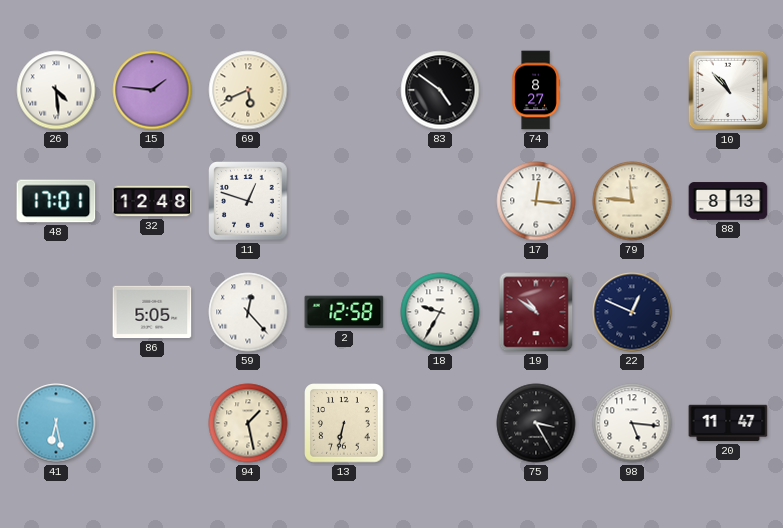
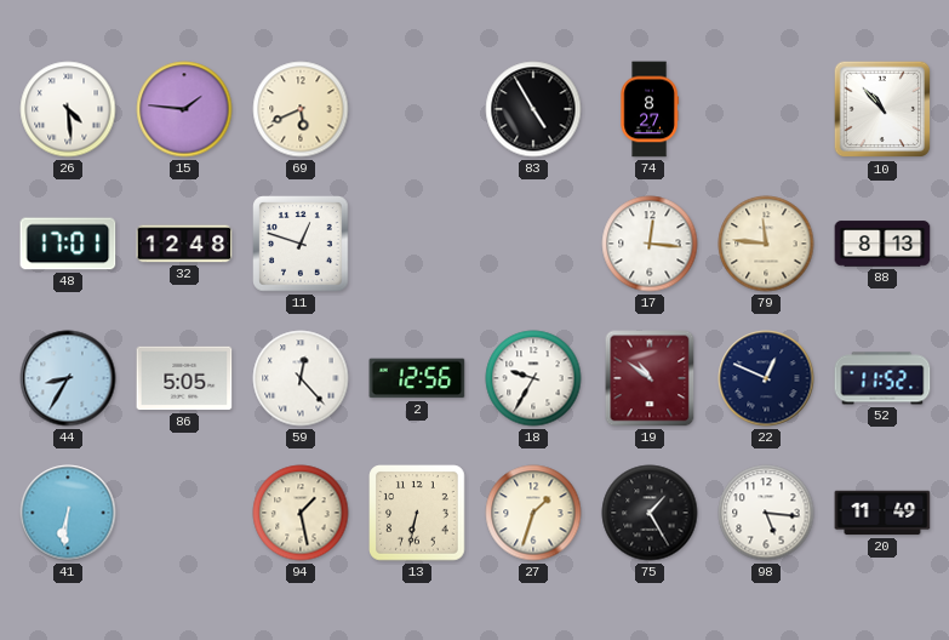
83: 4:51 -> 4:55 (533, 109)
44: none -> 8:35 (68, 378)
2: 12:58 -> 12:56 (417, 378)
52: none -> 11:52 (882, 378)
41: 6:28 -> 6:31 (68, 513)
27: none -> 1:33 (533, 513)
75: 3:25 -> 1:25 (650, 513)
20: 11:47 -> 11:49 (882, 513)
